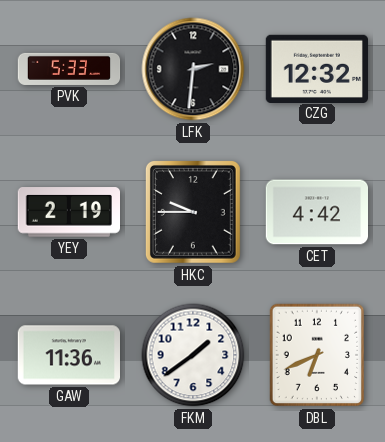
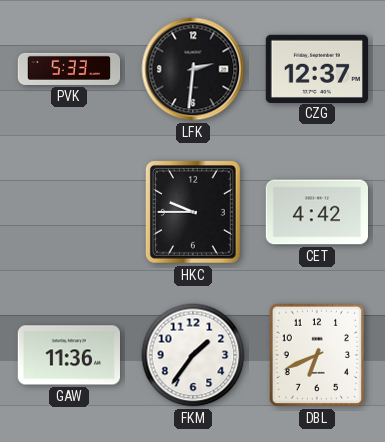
CZG: 12:32 -> 12:37 (316, 68)
YEY: 2:19 -> none (68, 212)
FKM: 1:39 -> 1:36 (193, 355)
